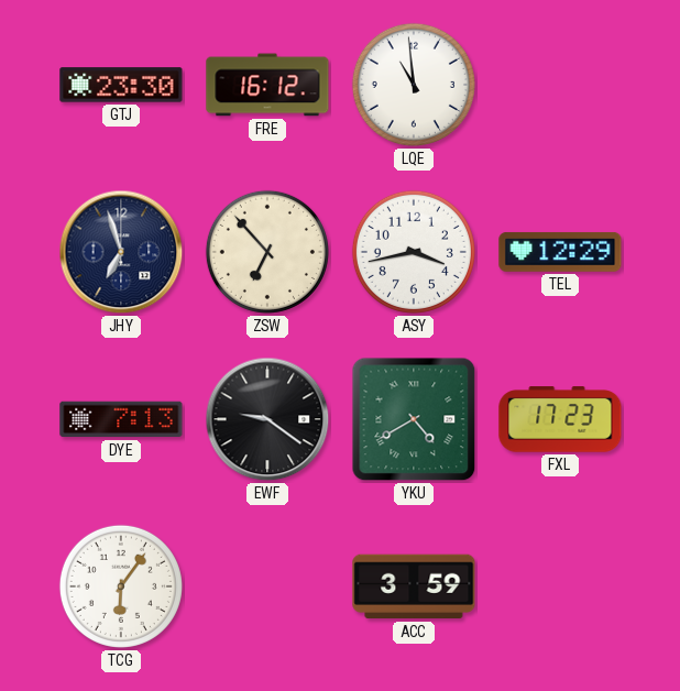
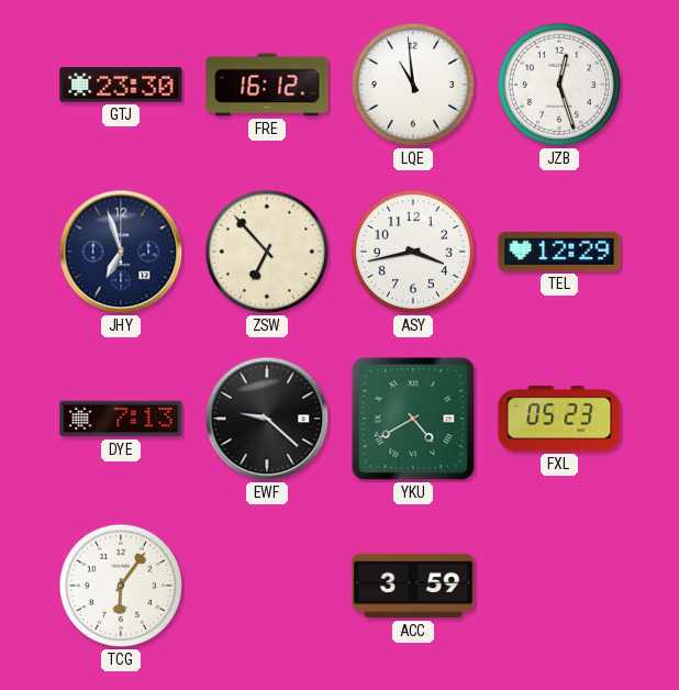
JZB: none -> 12:27 (559, 85)
EWF: 9:21 -> 9:22 (267, 419)
FXL: 17:23 -> 05:23 (559, 419)
